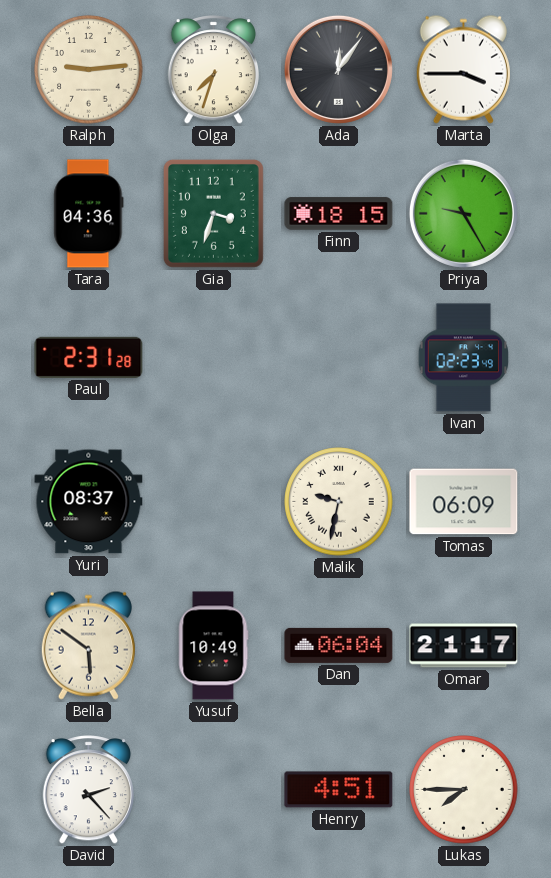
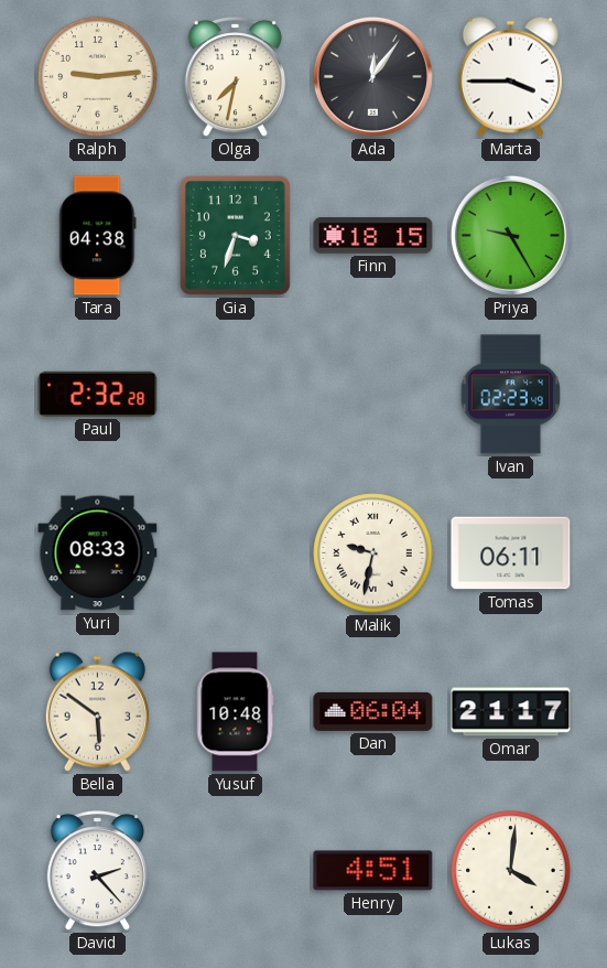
Olga: 7:33 -> 7:32 (235, 77)
Tara: 04:36 -> 04:38 (98, 236)
Paul: 2:31 -> 2:32 (98, 394)
Yuri: 08:37 -> 08:33 (98, 553)
Tomas: 06:09 -> 06:11 (511, 553)
Yusuf: 10:49 -> 10:48 (235, 712)
Lukas: 7:45 -> 4:01 (511, 871)
